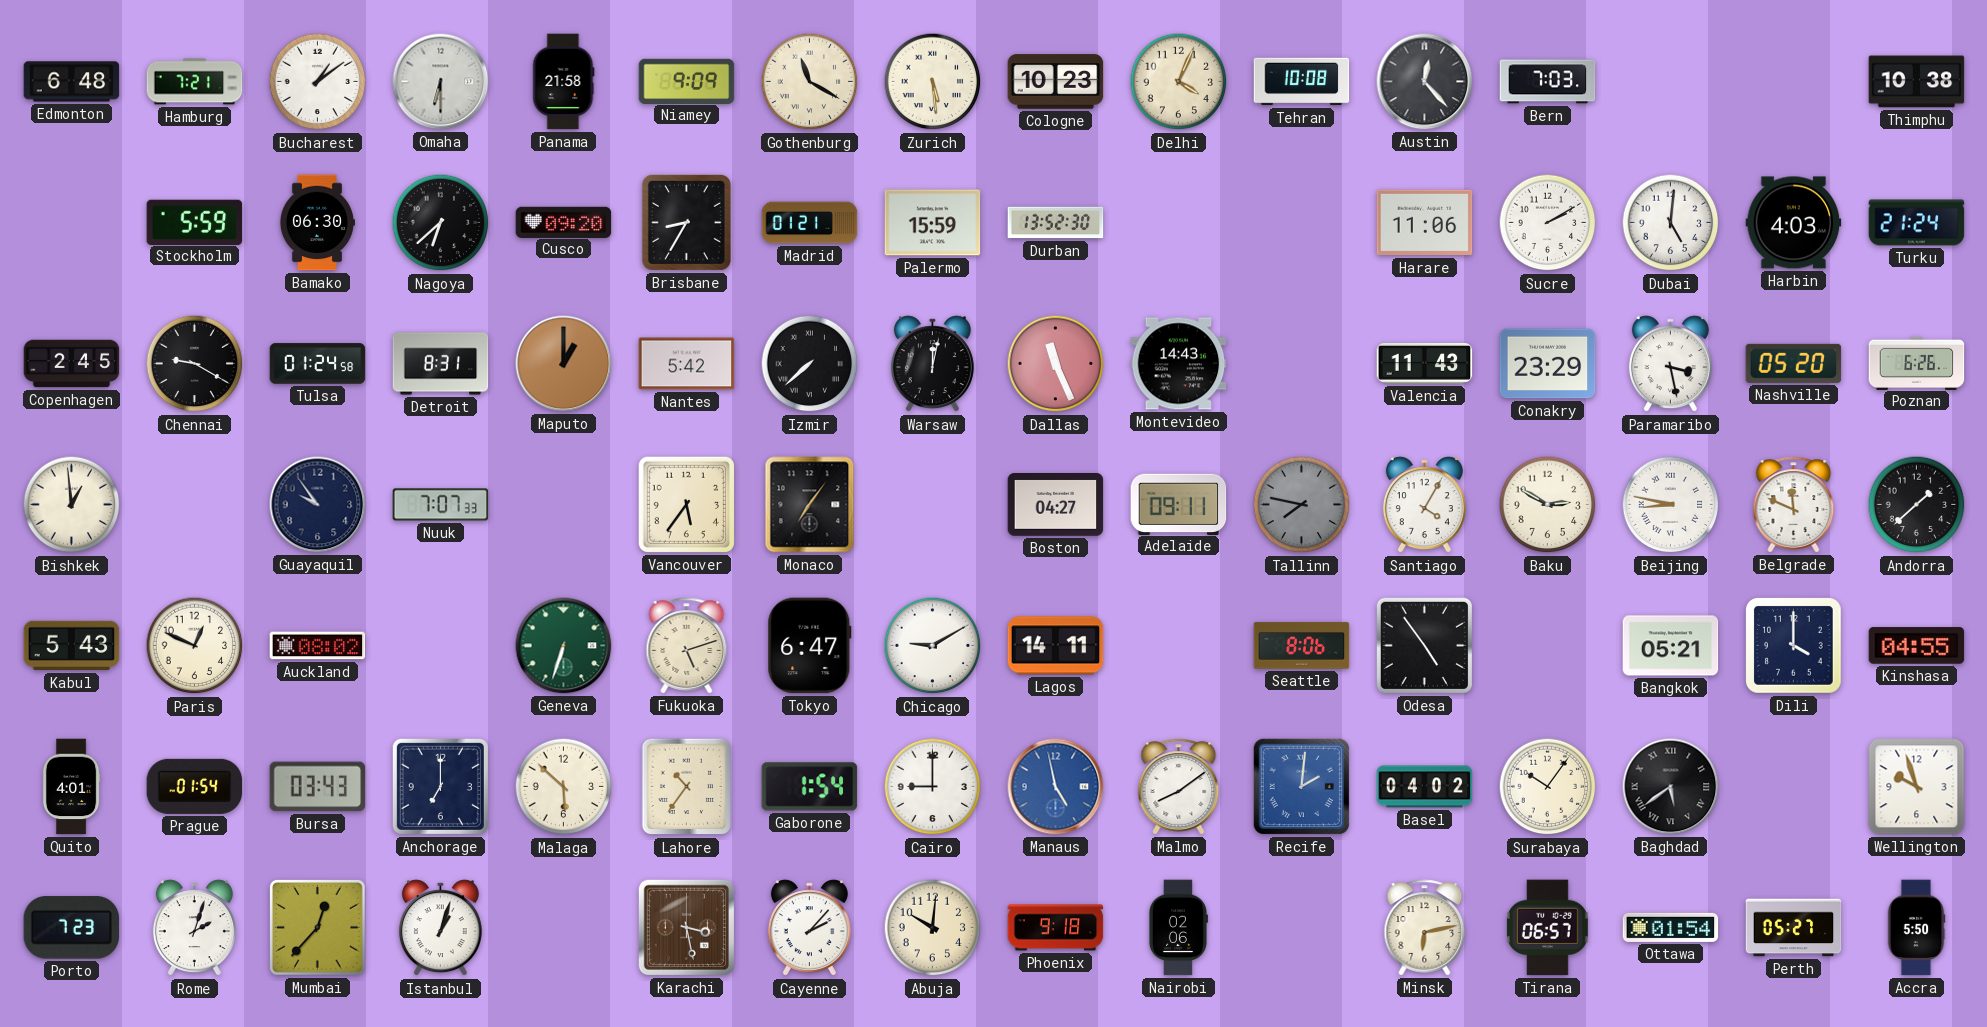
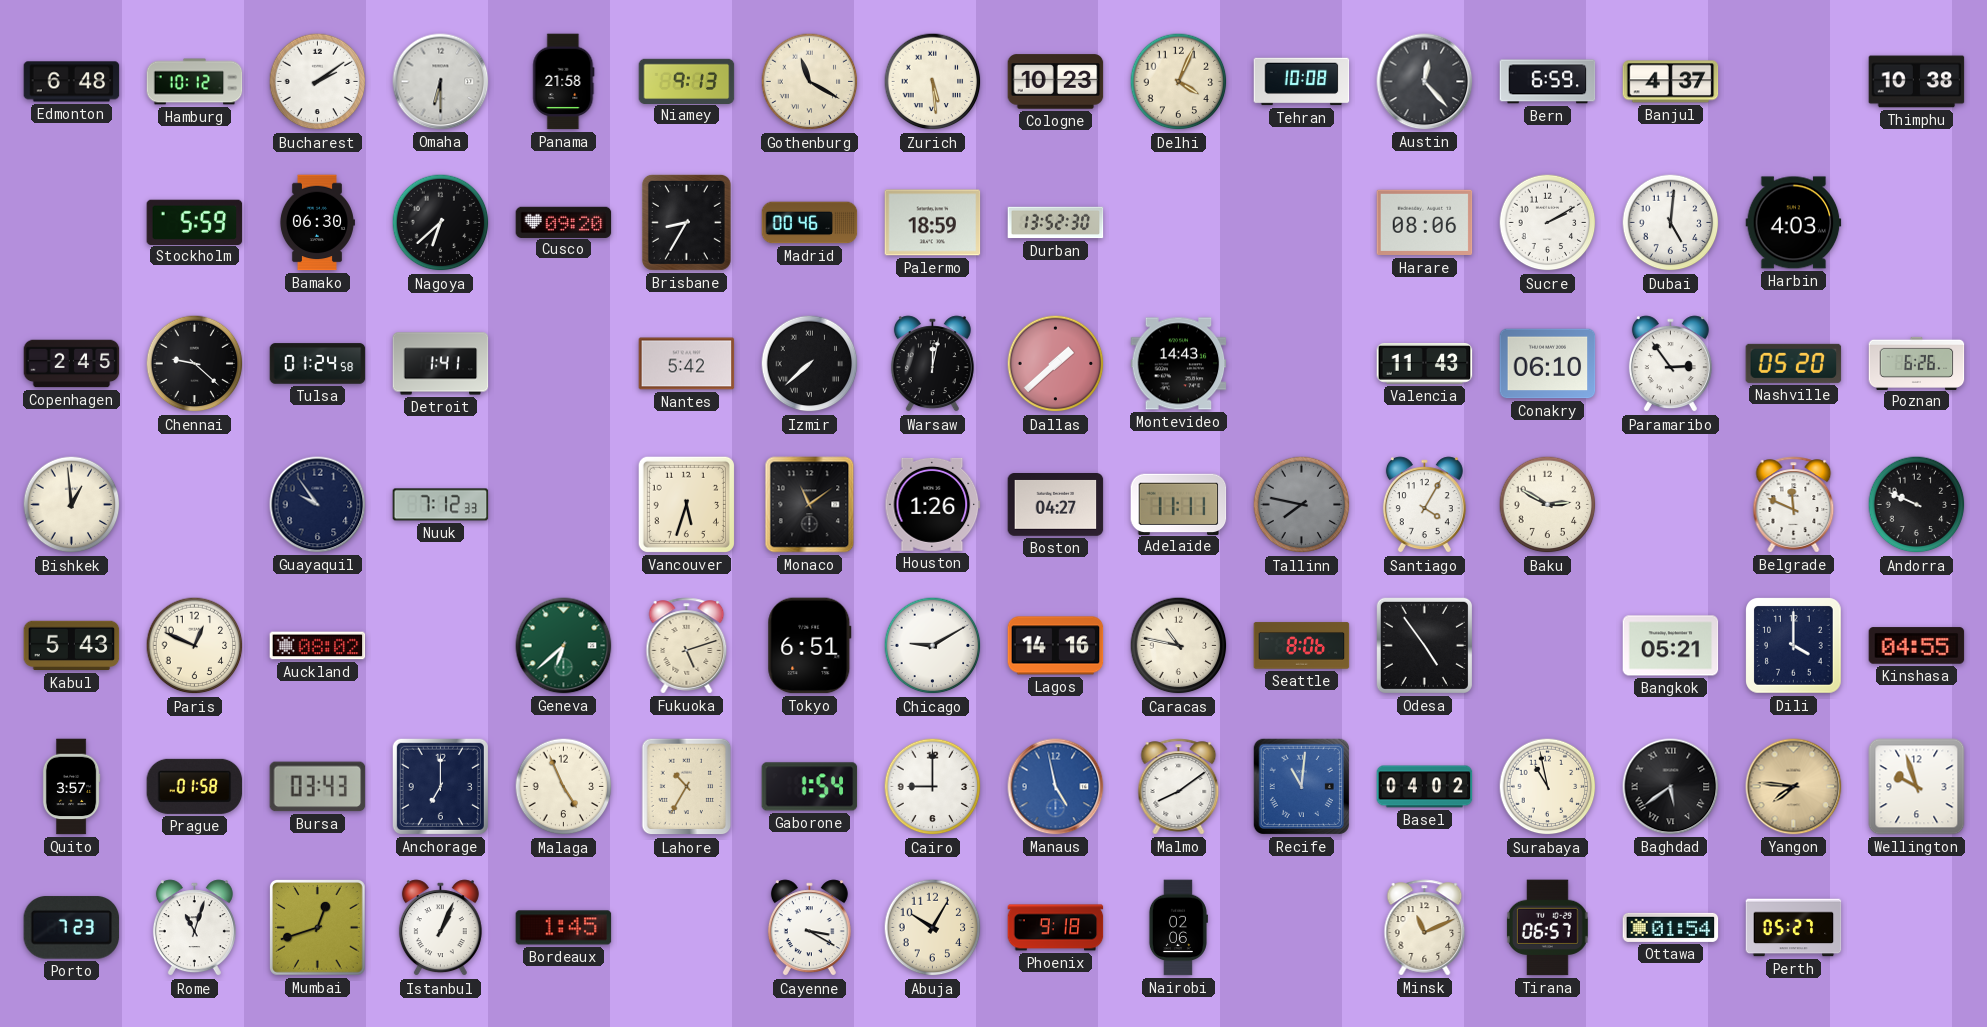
Hamburg: 7:21 -> 10:12 (195, 82)
Bucharest: 1:09 -> 2:09 (318, 82)
Niamey: 9:09 -> 9:13 (687, 81)
Bern: 7:03 -> 6:59 (1548, 82)
Banjul: none -> 4:37 (1671, 82)
Madrid: 01:21 -> 00:46 (810, 223)
Palermo: 15:59 -> 18:59 (933, 223)
Harare: 11:06 -> 08:06 (1425, 223)
Turku: 21:24 -> none (1917, 223)
Chennai: 9:20 -> 9:22 (195, 364)
Detroit: 8:31 -> 1:41 (441, 364)
Maputo: 1:00 -> none (564, 364)
Dallas: 11:26 -> 1:38 (1056, 364)
Conakry: 23:29 -> 06:10 (1548, 364)
Paramaribo: 3:28 -> 2:54 (1670, 364)
Nuuk: 7:07 -> 7:12 (441, 505)
Vancouver: 5:36 -> 5:33 (686, 504)
Monaco: 7:06 -> 11:09 (810, 505)
Houston: none -> 1:26 (933, 504)
Adelaide: 09:11 -> 11:11 (1179, 504)
Beijing: 8:47 -> none (1671, 505)
Andorra: 1:38 -> 9:49 (1917, 505)
Geneva: 6:33 -> 6:38 (564, 646)
Tokyo: 6:47 -> 6:51 (810, 646)
Lagos: 14:11 -> 14:16 (1056, 646)
Caracas: none -> 10:47 (1179, 646)
Quito: 4:01 -> 3:57 (71, 787)
Prague: 01:54 -> 01:58 (195, 786)
Malaga: 5:52 -> 4:56 (564, 787)
Lahore: 10:36 -> 10:35 (687, 787)
Recife: 2:01 -> 11:01 (1301, 786)
Surabaya: 10:06 -> 10:58 (1548, 787)
Yangon: none -> 7:46 (1794, 787)
Rome: 2:03 -> 11:03 (194, 928)
Mumbai: 12:37 -> 12:42 (318, 928)
Istanbul: 1:03 -> 1:04 (440, 928)
Bordeaux: none -> 1:45 (564, 928)
Karachi: 3:28 -> none (686, 927)
Cayenne: 2:07 -> 3:20 (809, 928)
Abuja: 10:01 -> 10:05 (933, 928)
Minsk: 6:13 -> 11:11 (1425, 928)
Accra: 5:50 -> none (1916, 928)
